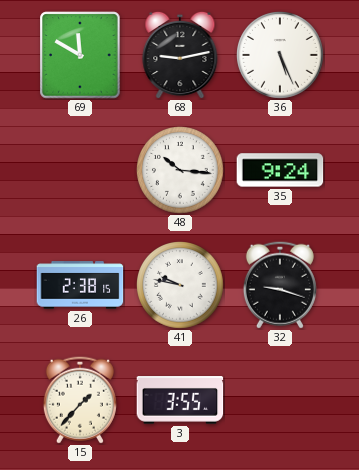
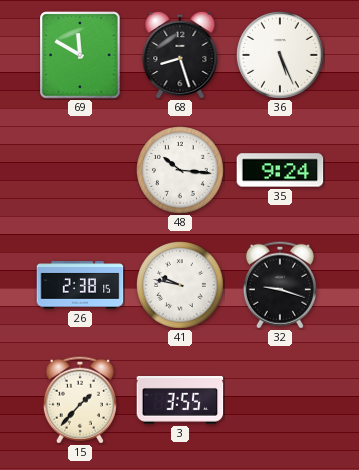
68: 9:13 -> 8:27 (180, 55)
